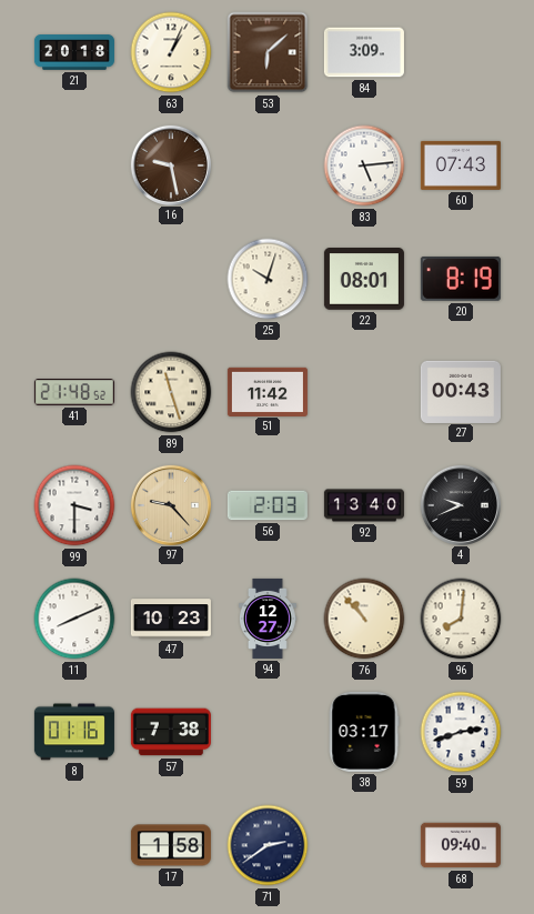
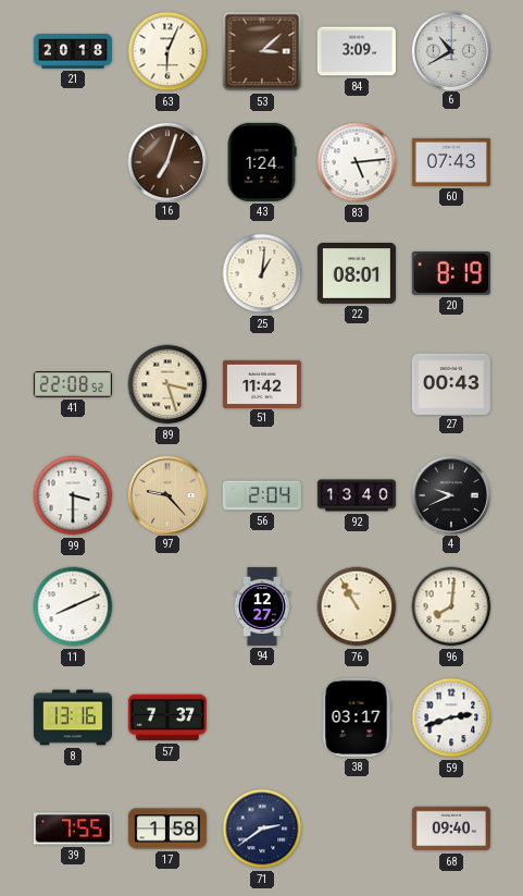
63: 1:04 -> 6:04 (167, 51)
53: 6:08 -> 3:08 (262, 51)
6: none -> 10:40 (450, 50)
16: 9:28 -> 7:03 (166, 161)
43: none -> 1:24 (262, 162)
25: 10:03 -> 1:01 (262, 273)
41: 21:48 -> 22:08 (73, 384)
89: 11:27 -> 3:27 (167, 384)
56: 2:03 -> 2:04 (262, 495)
47: 10:23 -> none (171, 619)
76: 10:53 -> 10:55 (357, 606)
8: 01:16 -> 13:16 (73, 717)
57: 7:38 -> 7:37 (167, 717)
39: none -> 7:55 (73, 829)
